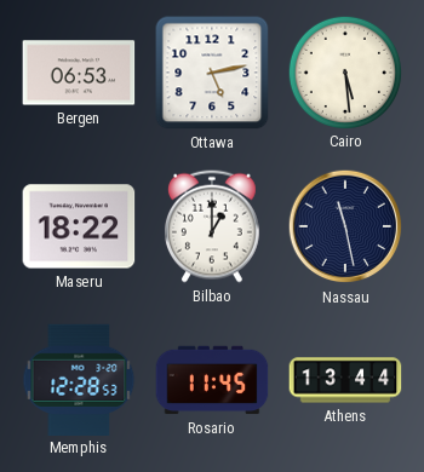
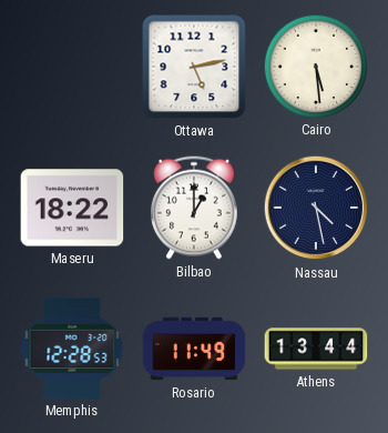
Bergen: 06:53 -> none (79, 73)
Nassau: 11:28 -> 4:28 (316, 208)
Rosario: 11:45 -> 11:49 (194, 349)
